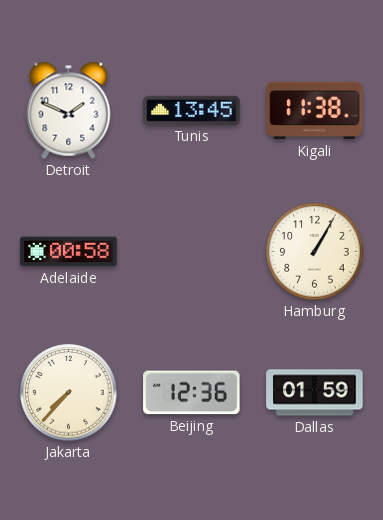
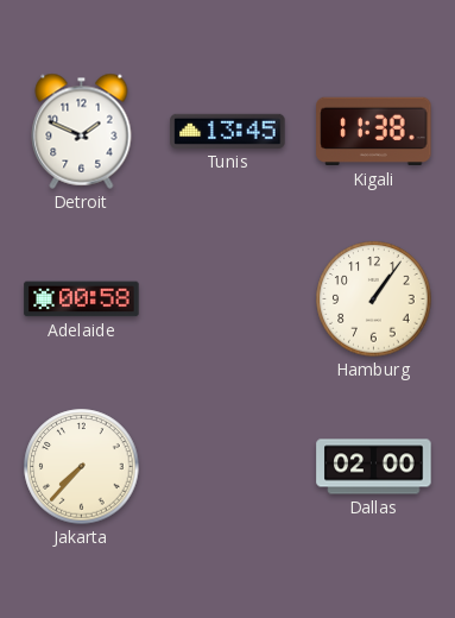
Hamburg: 1:05 -> 1:06 (374, 299)
Beijing: 12:36 -> none (192, 393)
Dallas: 01:59 -> 02:00 (374, 467)
